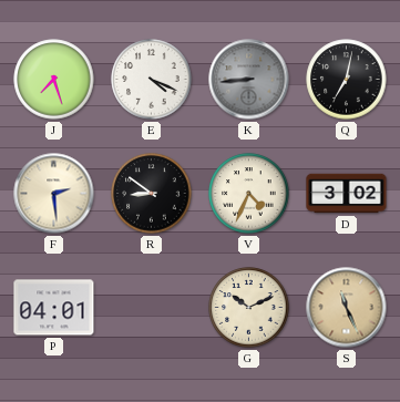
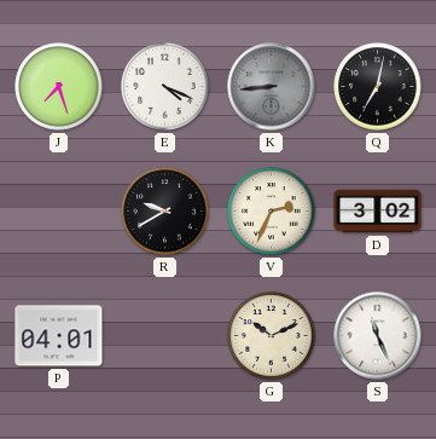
F: 2:29 -> none (54, 194)
R: 8:51 -> 9:40 (165, 212)
V: 4:34 -> 2:34 (272, 212)
S dial: champagne -> white (378, 336)
